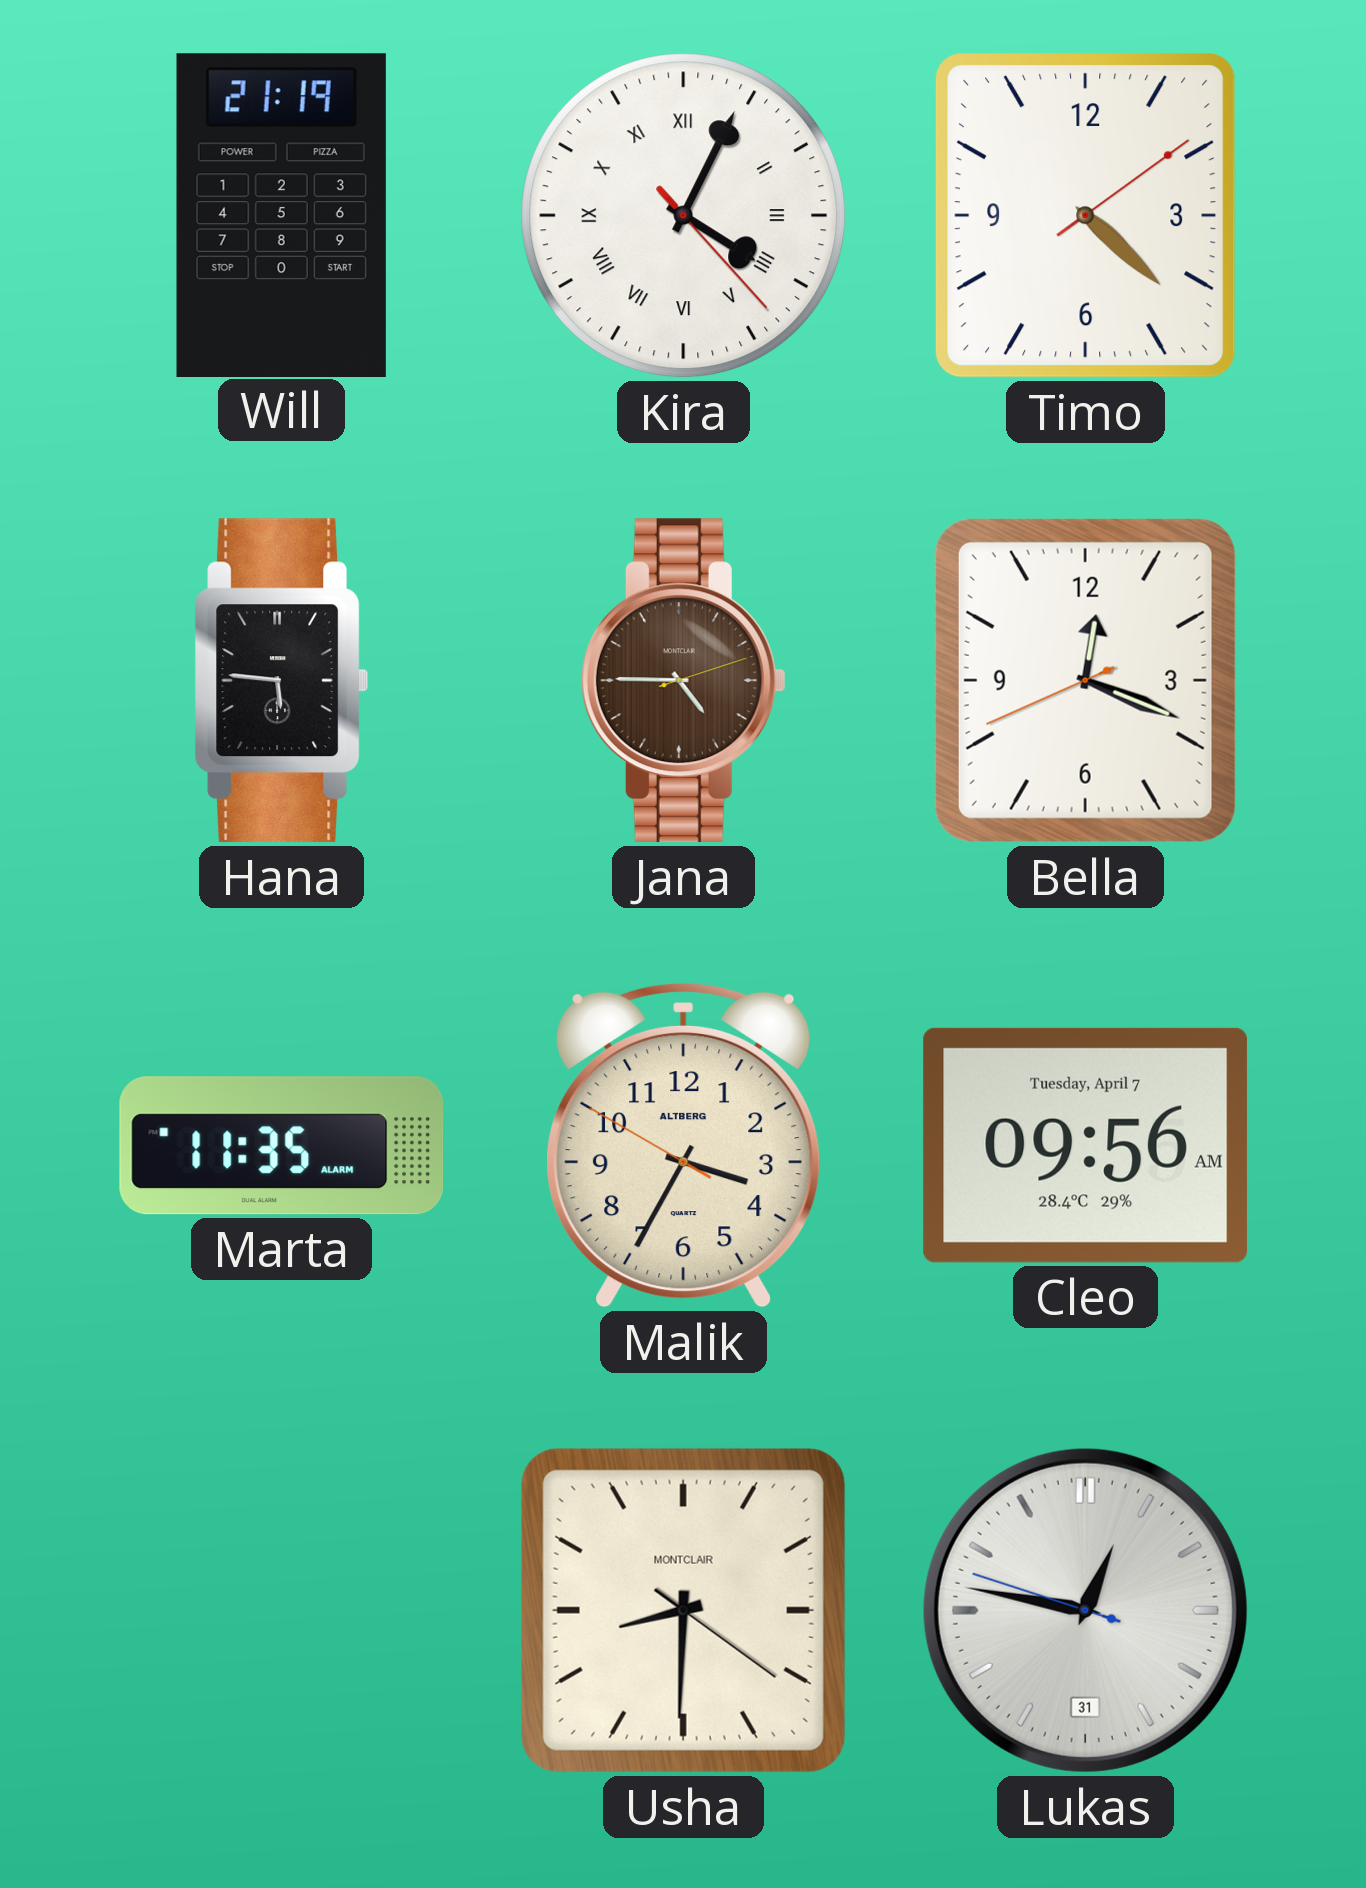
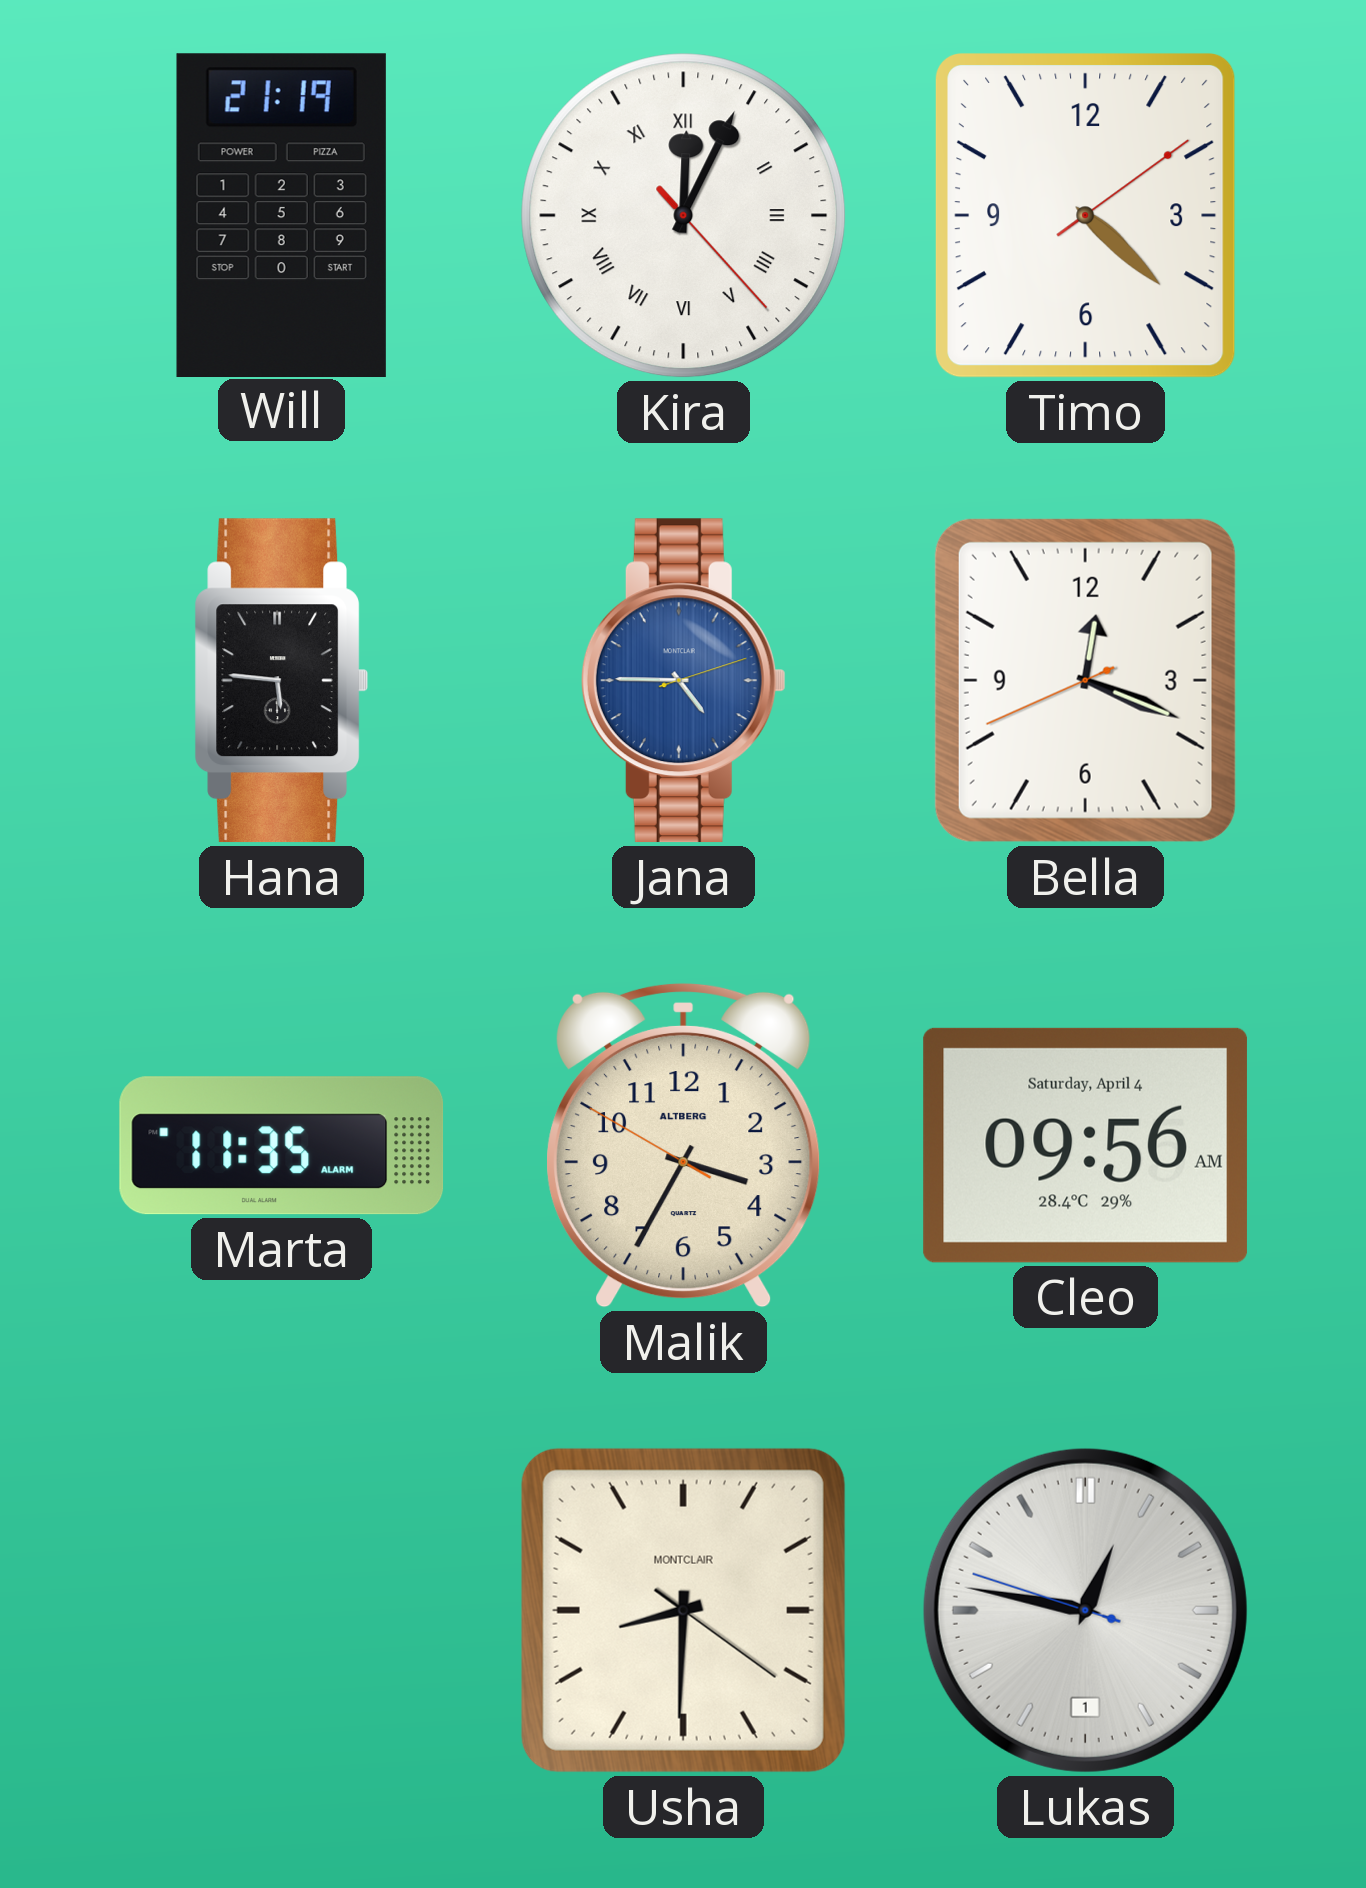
Kira: 4:04 -> 12:04 (684, 216)
Jana dial: brown -> blue (683, 681)
Cleo date: Tuesday, April 7 -> Saturday, April 4 (1085, 1145)
Lukas date: 31 -> 1 (1085, 1610)
